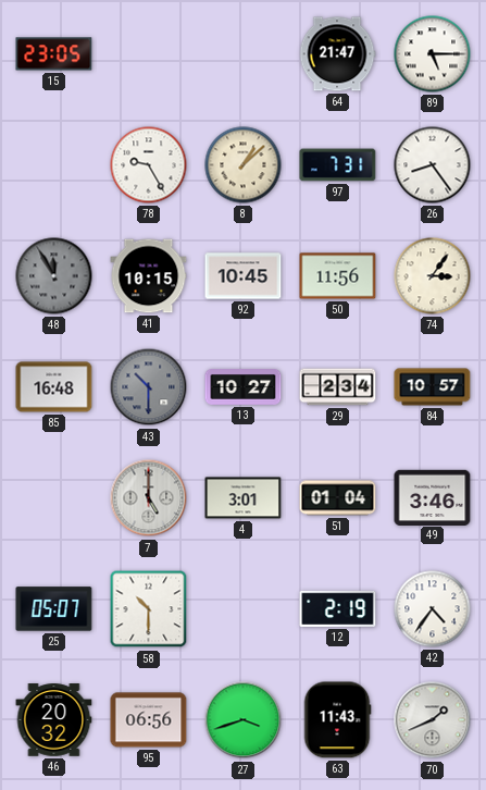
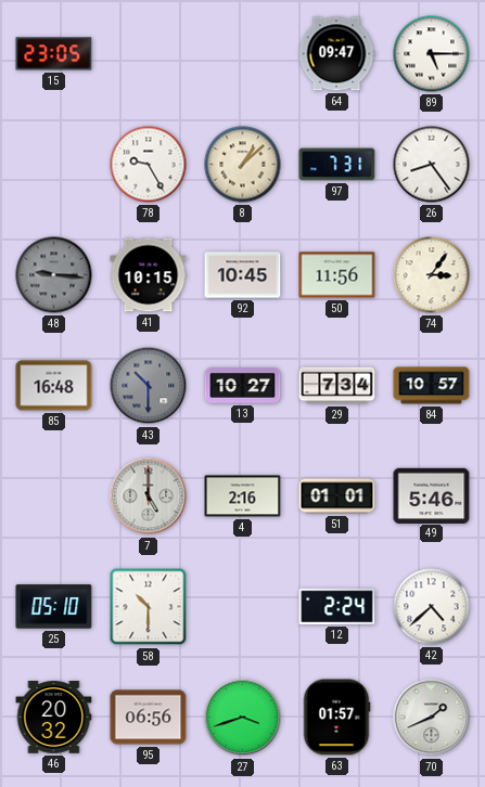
64: 21:47 -> 09:47 (336, 54)
48: 11:55 -> 9:16 (54, 275)
29: 2:34 -> 7:34 (337, 386)
4: 3:01 -> 2:16 (243, 496)
51: 01:04 -> 01:01 (337, 496)
49: 3:46 -> 5:46 (432, 495)
25: 05:07 -> 05:10 (54, 607)
12: 2:19 -> 2:24 (337, 606)
42: 4:36 -> 4:38 (432, 607)
63: 11:43 -> 01:57 (336, 718)
